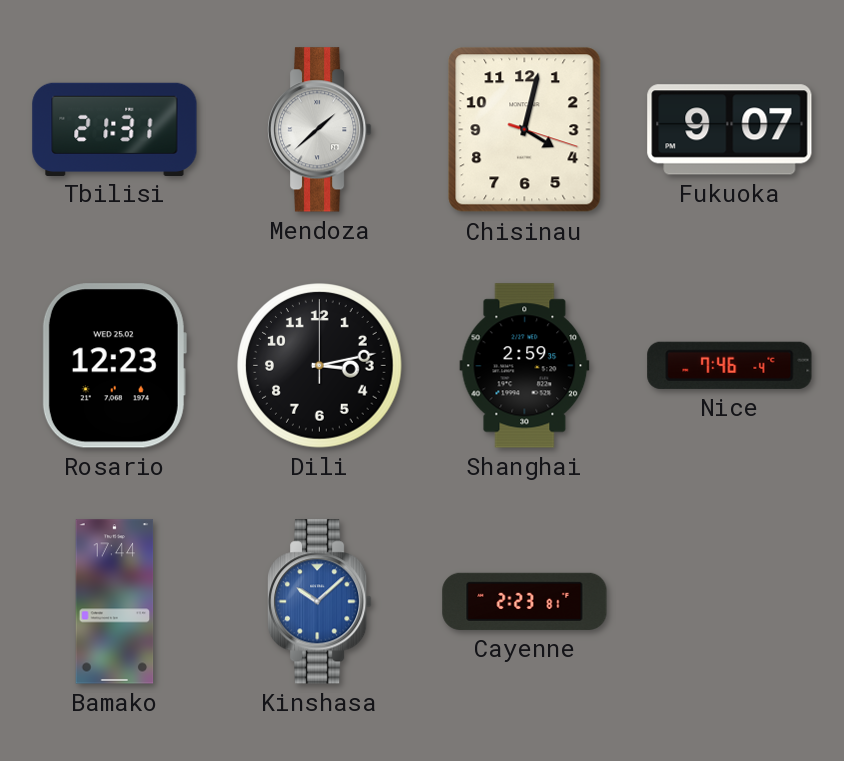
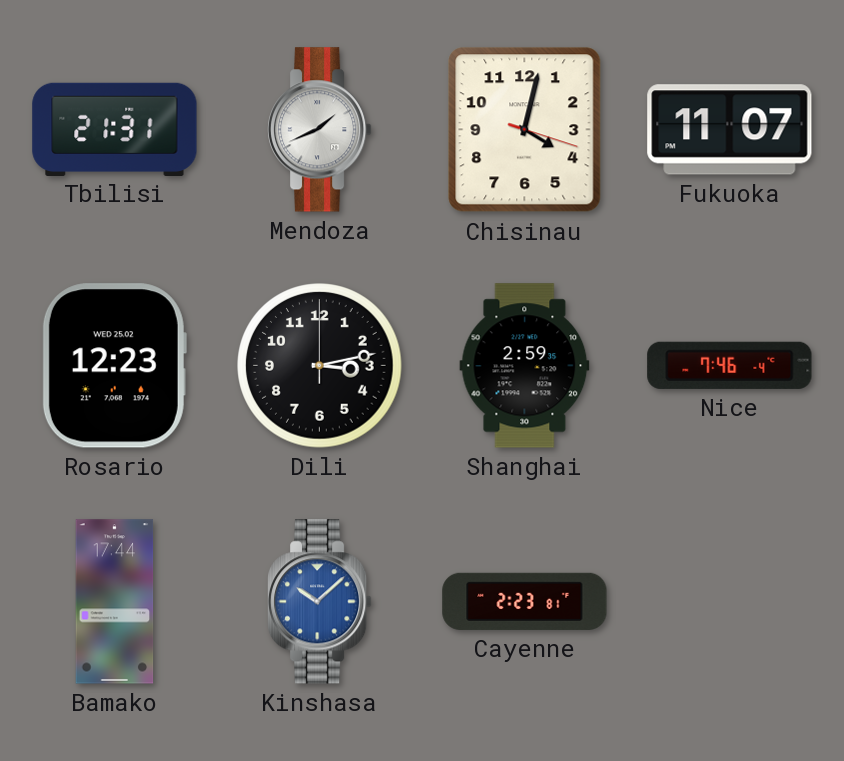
Mendoza: 1:38 -> 1:41 (320, 130)
Fukuoka: 9:07 -> 11:07 (730, 130)
